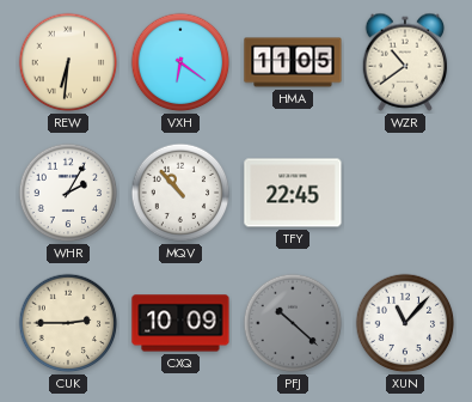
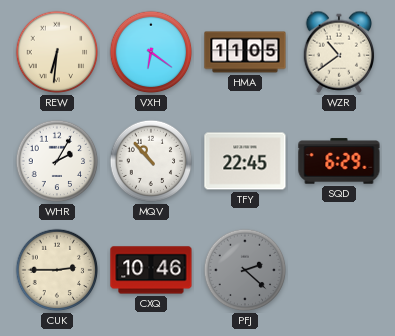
SQD: none -> 6:29 (339, 161)
CXQ: 10:09 -> 10:46 (151, 270)
PFJ: 10:22 -> 2:22 (245, 270)
XUN: 11:07 -> none (405, 323)
